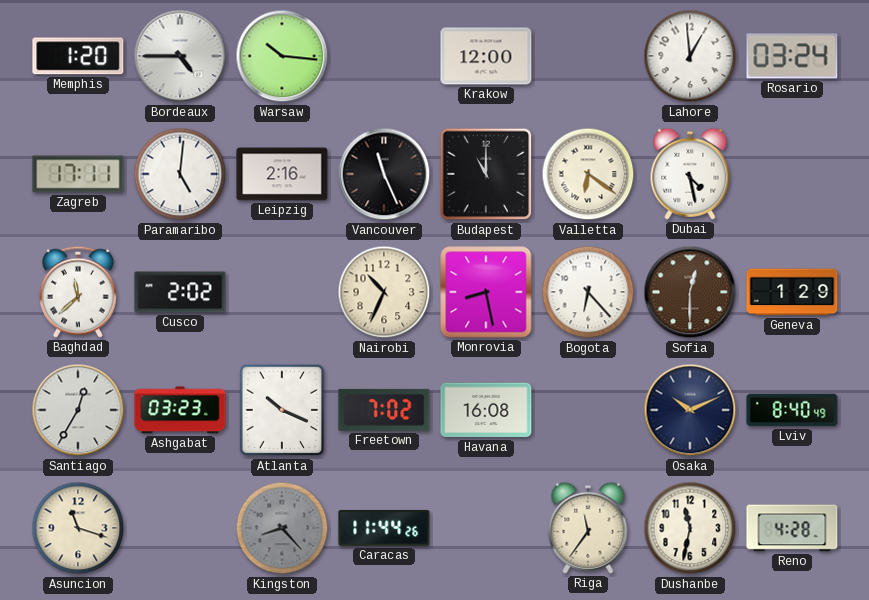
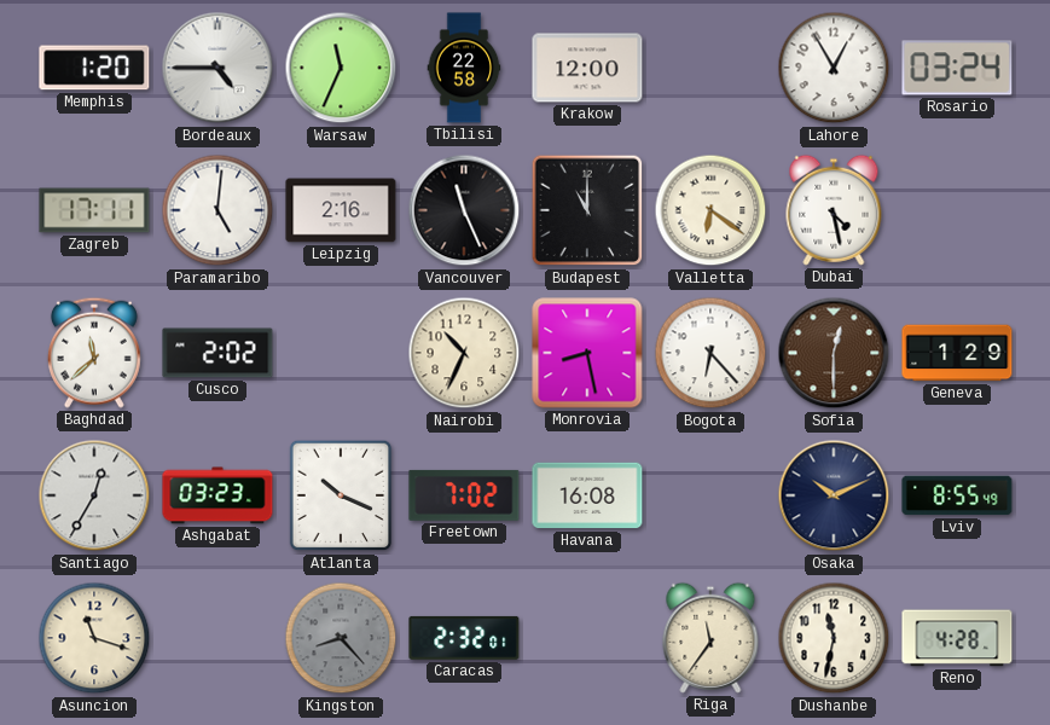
Warsaw: 10:16 -> 11:34 (341, 68)
Tbilisi: none -> 22:58 (464, 68)
Lahore: 12:59 -> 12:55 (834, 68)
Lviv: 8:40 -> 8:55 (957, 495)
Caracas: 11:44 -> 2:32 (464, 638)
